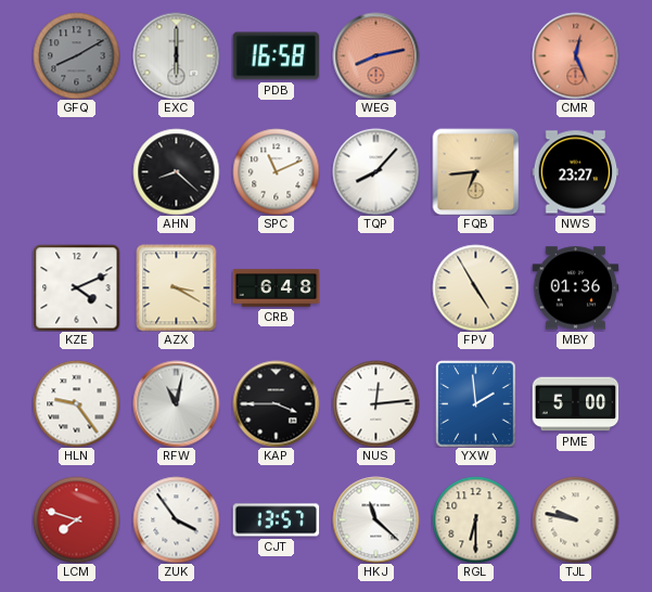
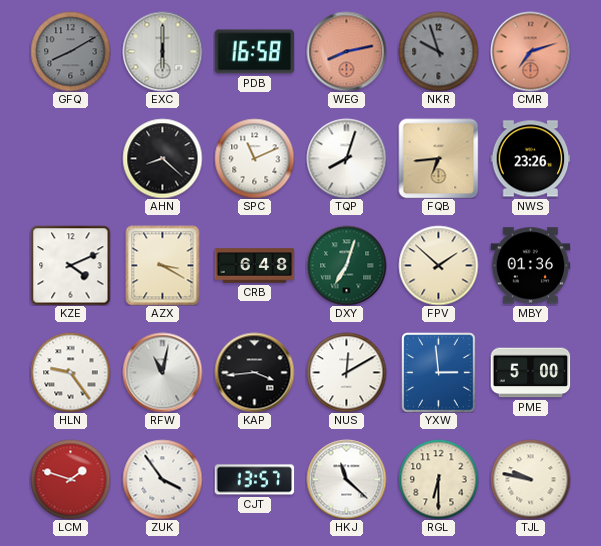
NKR: none -> 9:57 (438, 51)
CMR: 12:26 -> 7:12 (530, 51)
TQP: 8:07 -> 8:03 (346, 158)
NWS: 23:27 -> 23:26 (530, 159)
DXY: none -> 7:03 (346, 265)
FPV: 4:55 -> 1:52 (438, 265)
KAP: 3:45 -> 3:44 (254, 372)
NUS: 12:14 -> 12:10 (346, 372)
YXW: 1:59 -> 2:59 (439, 372)
LCM: 7:48 -> 1:48 (70, 479)
